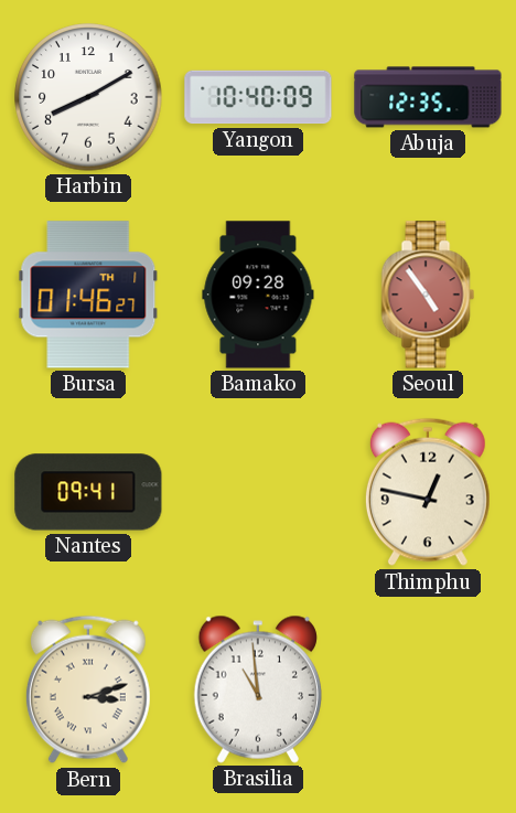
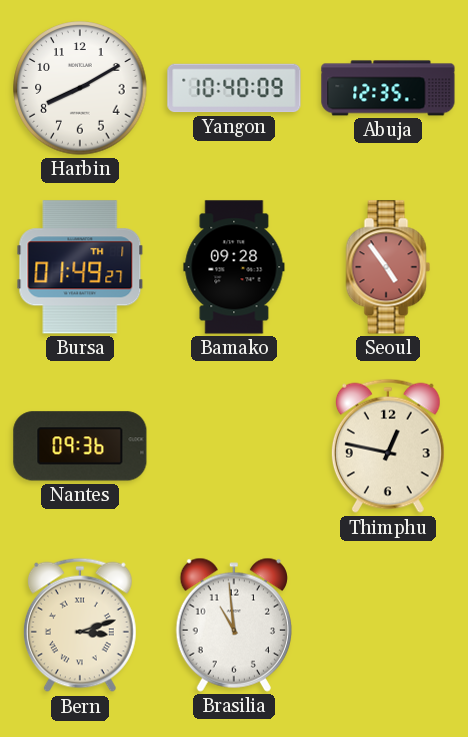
Bursa: 01:46 -> 01:49 (80, 267)
Nantes: 09:41 -> 09:36 (80, 446)
